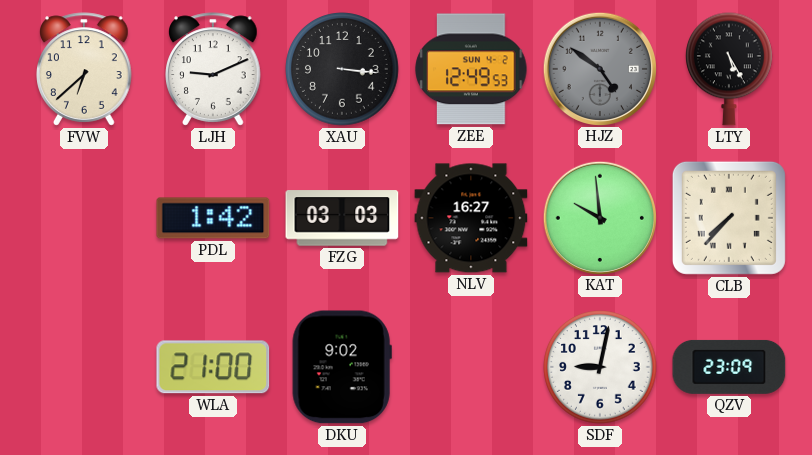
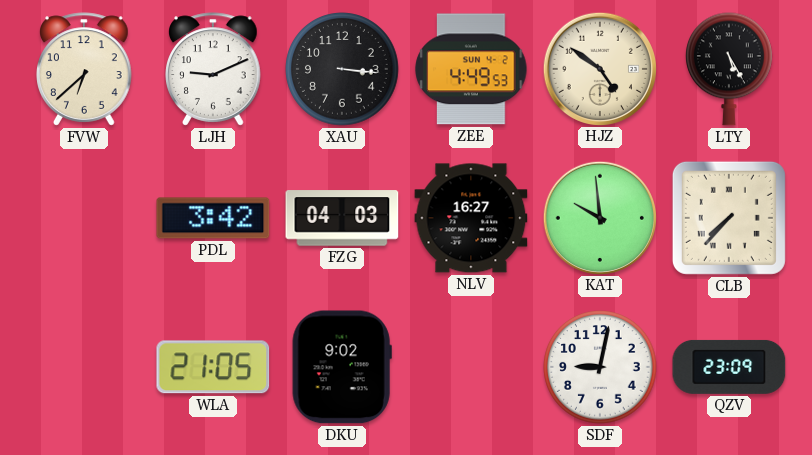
ZEE: 12:49 -> 4:49 (471, 69)
HJZ dial: grey -> cream (599, 68)
PDL: 1:42 -> 3:42 (213, 218)
FZG: 03:03 -> 04:03 (342, 218)
WLA: 21:00 -> 21:05 (213, 367)
